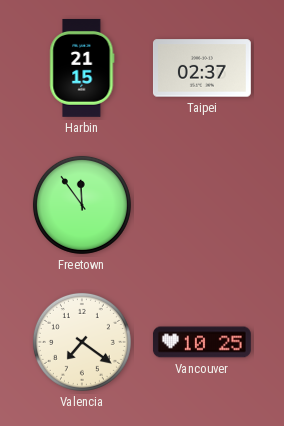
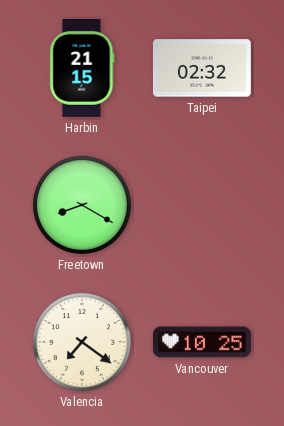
Taipei: 02:37 -> 02:32 (202, 68)
Freetown: 11:54 -> 8:20 (82, 205)
